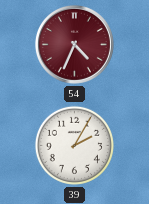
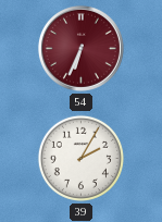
54: 4:34 -> 6:34 (80, 48)
